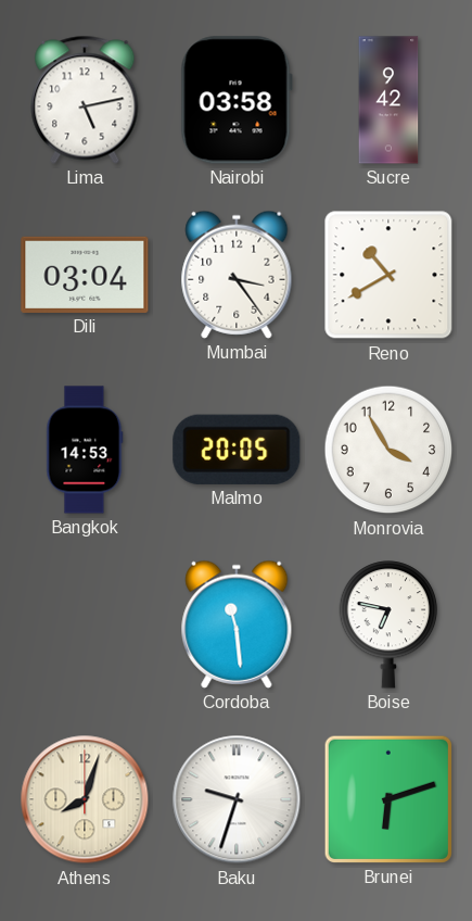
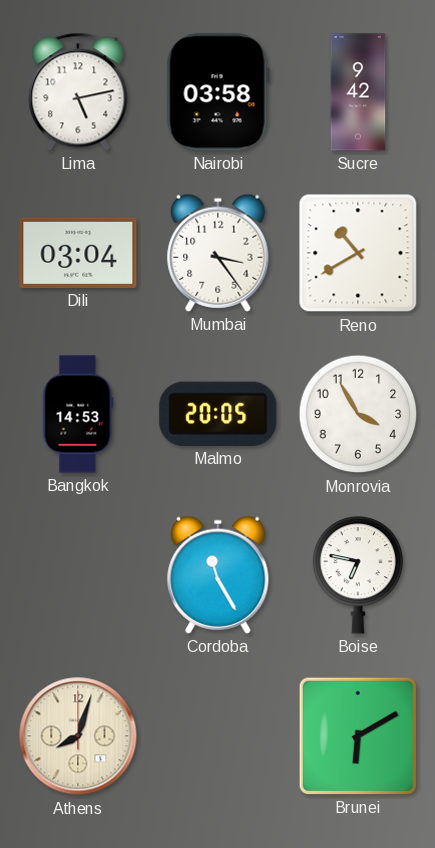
Cordoba: 11:29 -> 11:25 (218, 575)
Baku: 9:33 -> none (237, 799)
Brunei: 6:12 -> 6:10 (358, 736)
